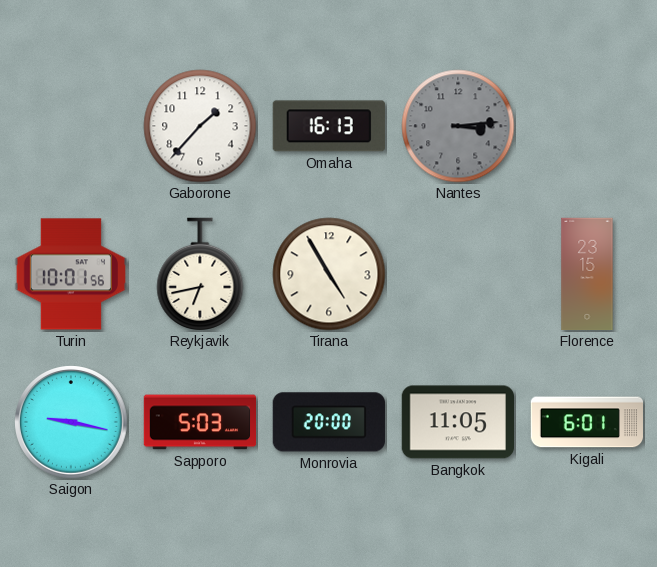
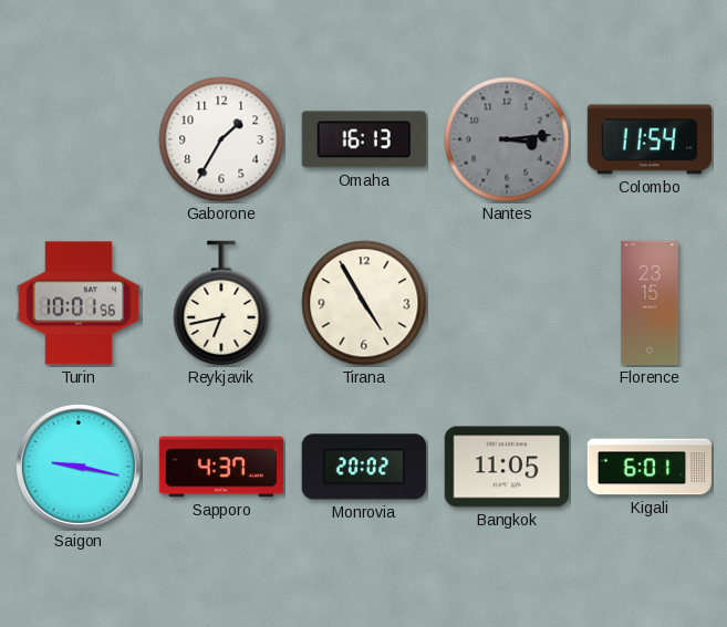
Gaborone: 1:37 -> 1:35 (221, 139)
Colombo: none -> 11:54 (648, 139)
Sapporo: 5:03 -> 4:37 (221, 467)
Monrovia: 20:00 -> 20:02 (364, 467)
